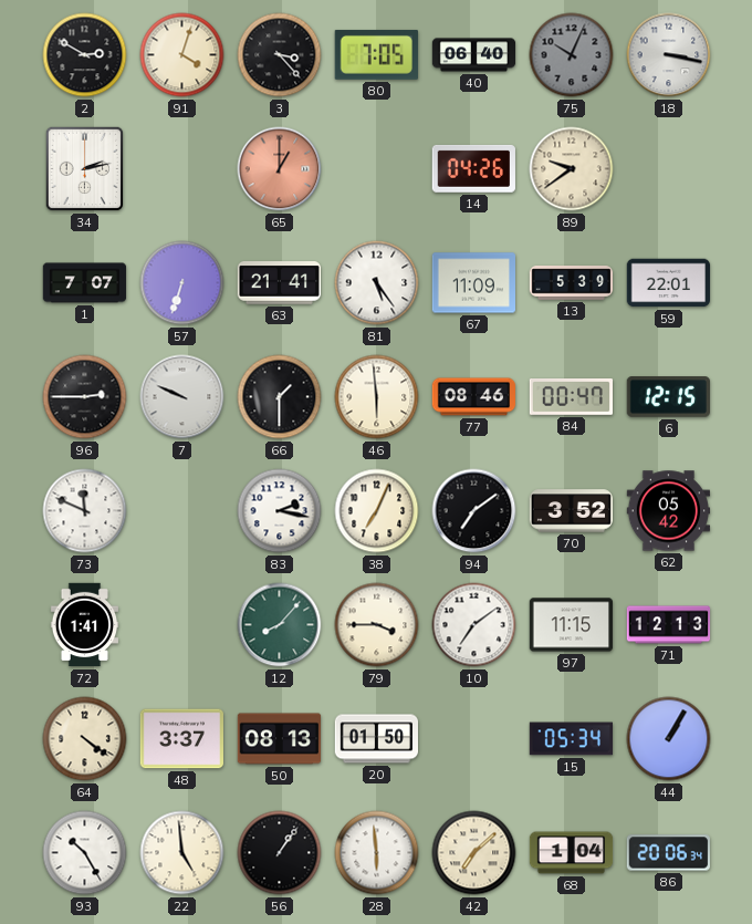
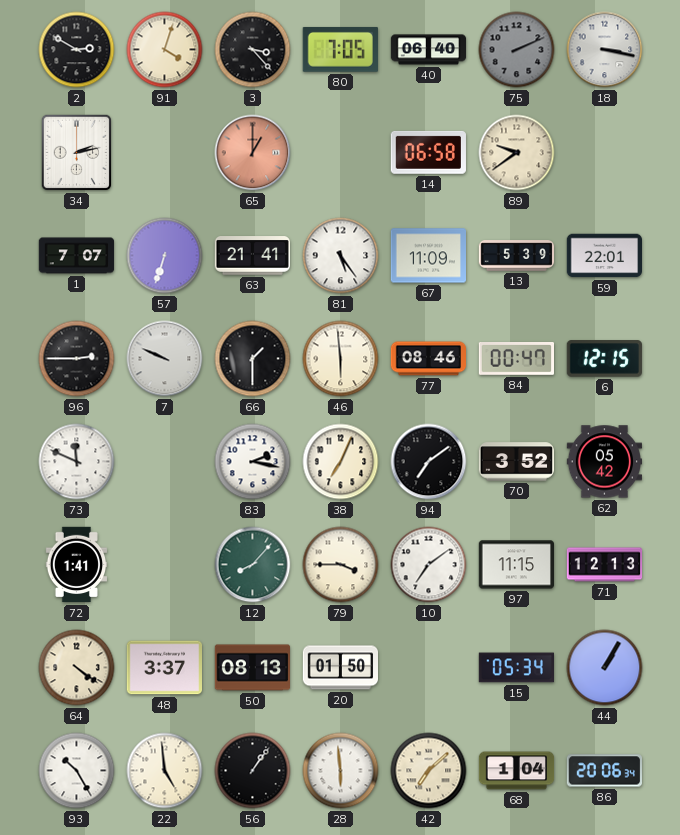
75: 10:04 -> 2:11 (517, 50)
14: 04:26 -> 06:58 (428, 152)
